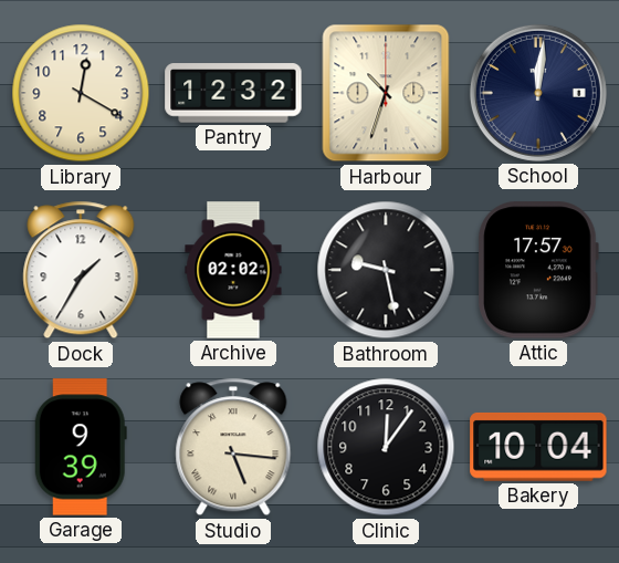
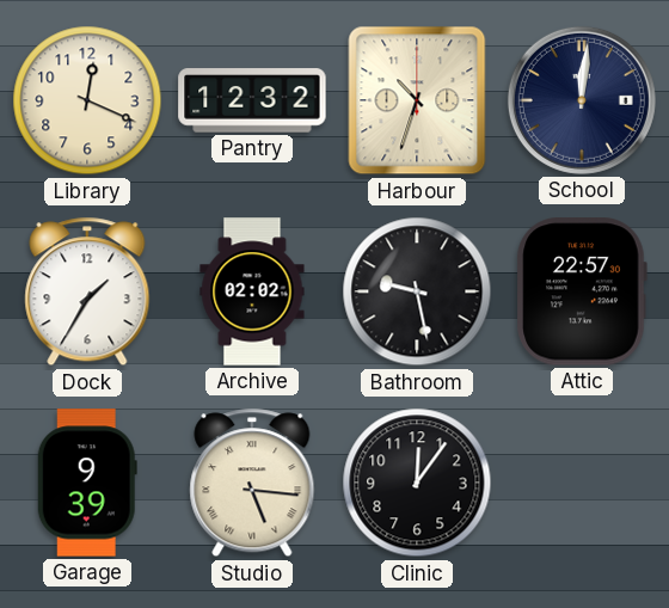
Library: 12:20 -> 12:19 (87, 100)
Attic: 17:57 -> 22:57 (582, 291)
Bakery: 10:04 -> none (538, 447)
